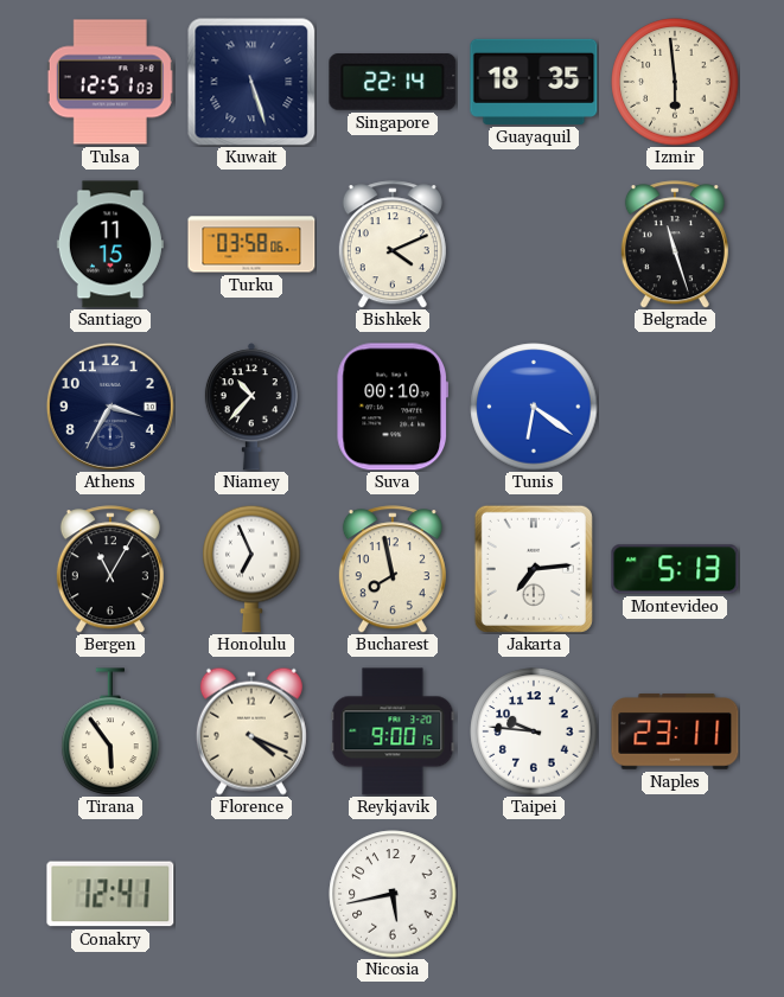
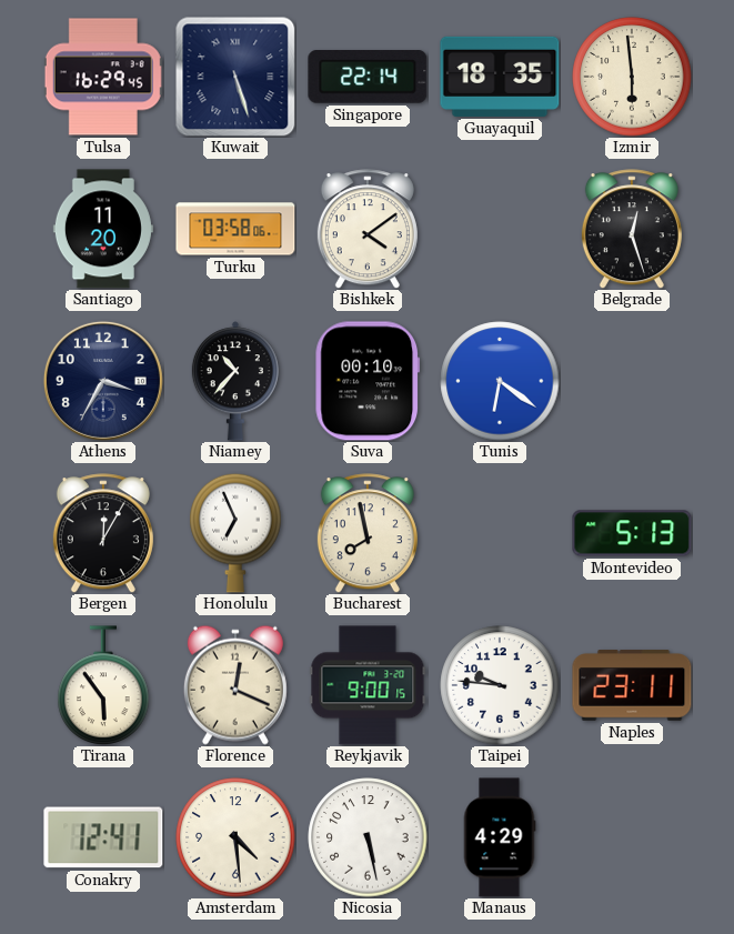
Tulsa: 12:51 -> 16:29 (103, 77)
Santiago: 11:15 -> 11:20 (103, 229)
Bishkek: 4:11 -> 4:09 (368, 229)
Belgrade: 11:27 -> 12:27 (632, 229)
Bergen: 11:05 -> 12:05 (103, 533)
Jakarta: 7:14 -> none (534, 569)
Florence: 4:19 -> 12:19 (235, 685)
Amsterdam: none -> 4:29 (235, 837)
Nicosia: 5:43 -> 5:28 (368, 837)
Manaus: none -> 4:29 (500, 837)
